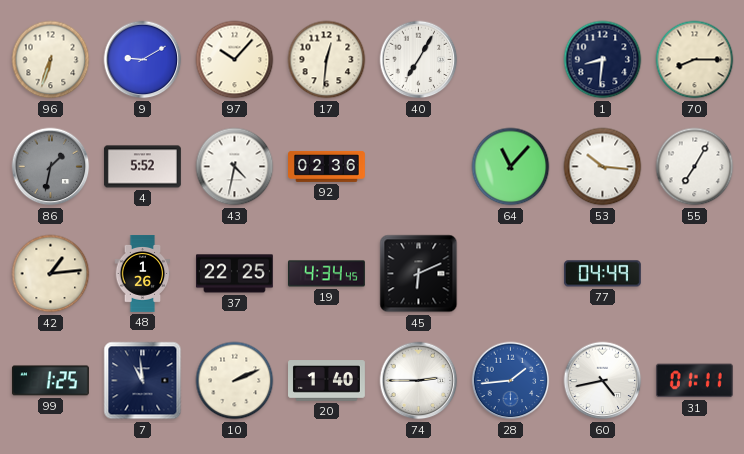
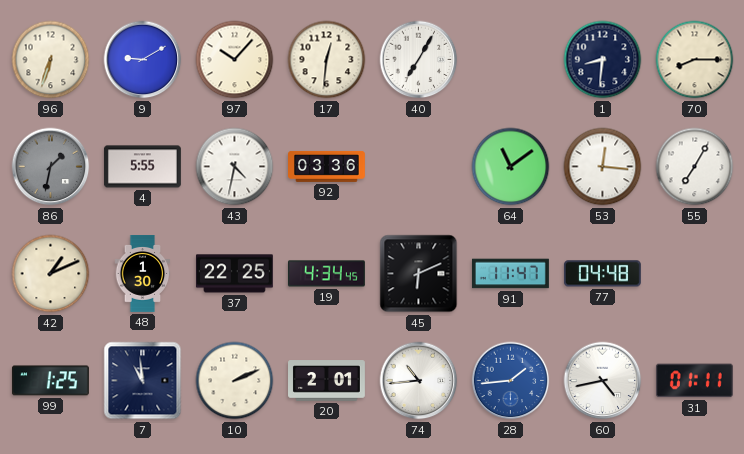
4: 5:52 -> 5:55 (142, 167)
92: 02:36 -> 03:36 (327, 166)
64: 11:07 -> 11:09 (511, 167)
53: 10:16 -> 12:16 (603, 167)
42: 1:14 -> 1:11 (51, 274)
48: 1:26 -> 1:30 (143, 274)
91: none -> 11:47 (510, 274)
77: 04:49 -> 04:48 (602, 274)
20: 1:40 -> 2:01 (327, 381)
74: 2:45 -> 10:44 (419, 381)
